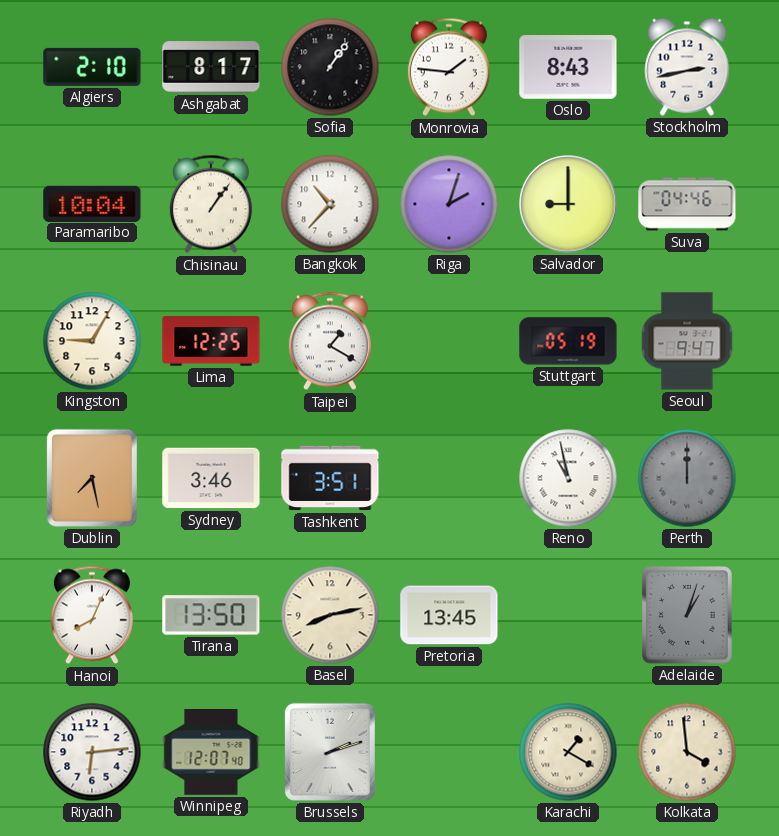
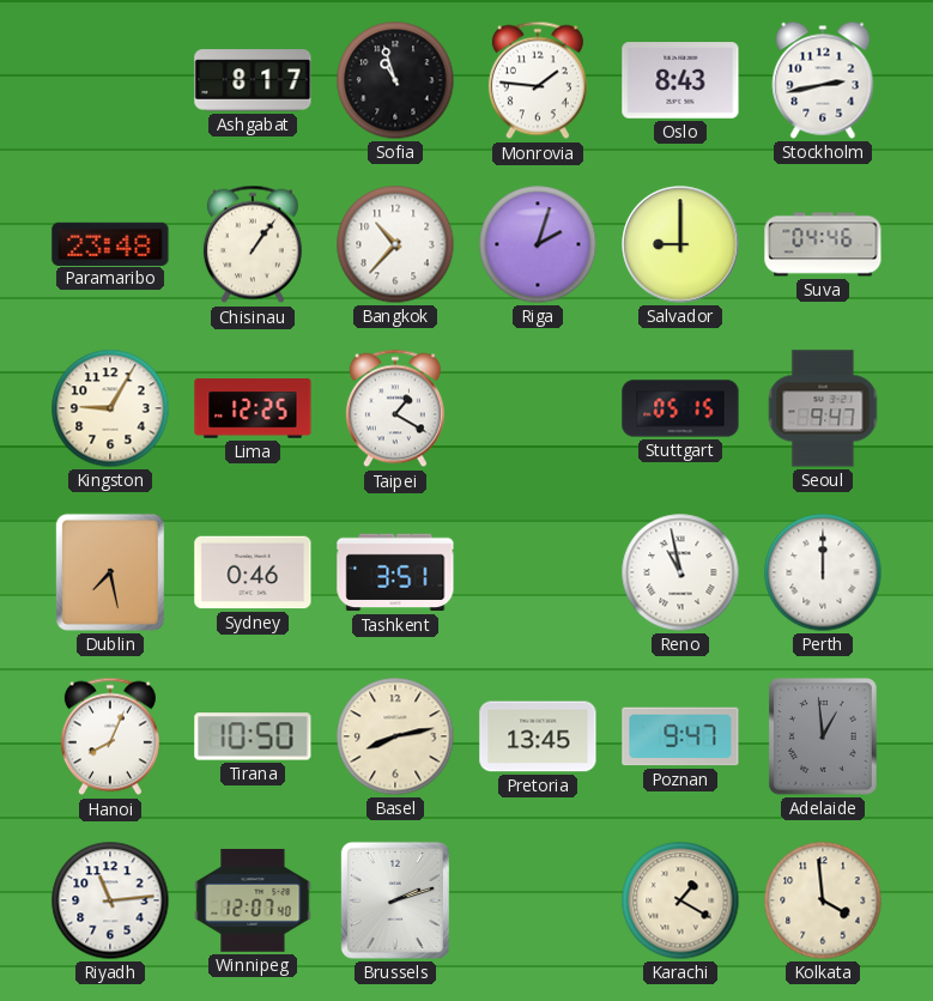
Algiers: 2:10 -> none (92, 67)
Sofia: 1:06 -> 10:57 (395, 80)
Paramaribo: 10:04 -> 23:48 (110, 243)
Stuttgart: 05:19 -> 05:15 (680, 408)
Sydney: 3:46 -> 0:46 (253, 572)
Perth dial: grey -> white (823, 572)
Tirana: 13:50 -> 10:50 (253, 736)
Poznan: none -> 9:47 (680, 736)
Adelaide: 1:03 -> 12:59 (824, 738)
Riyadh: 6:14 -> 11:14 (110, 900)
